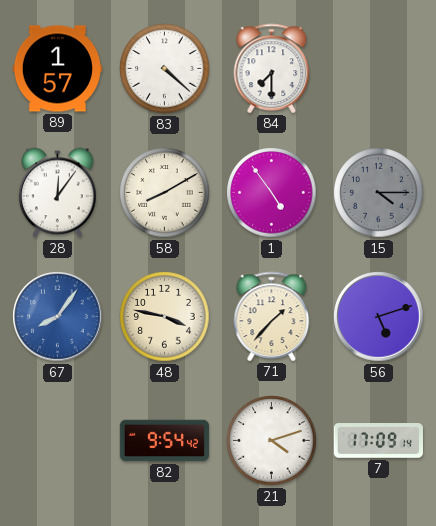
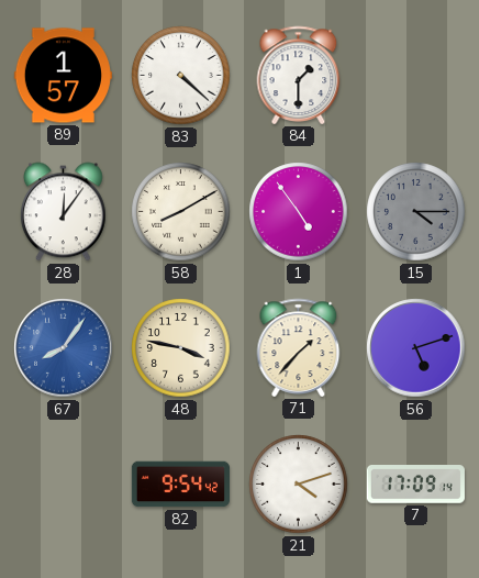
84: 7:30 -> 1:30 (299, 75)
